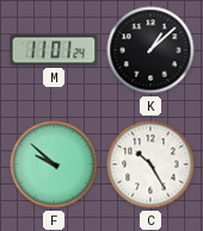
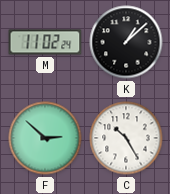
M: 11:01 -> 11:02 (45, 42)
F: 9:52 -> 2:52 (45, 138)
